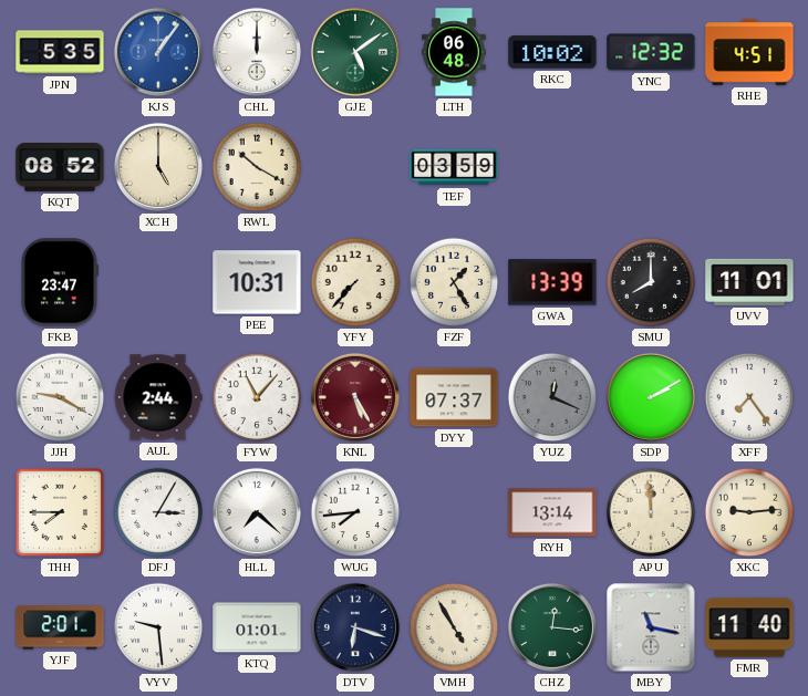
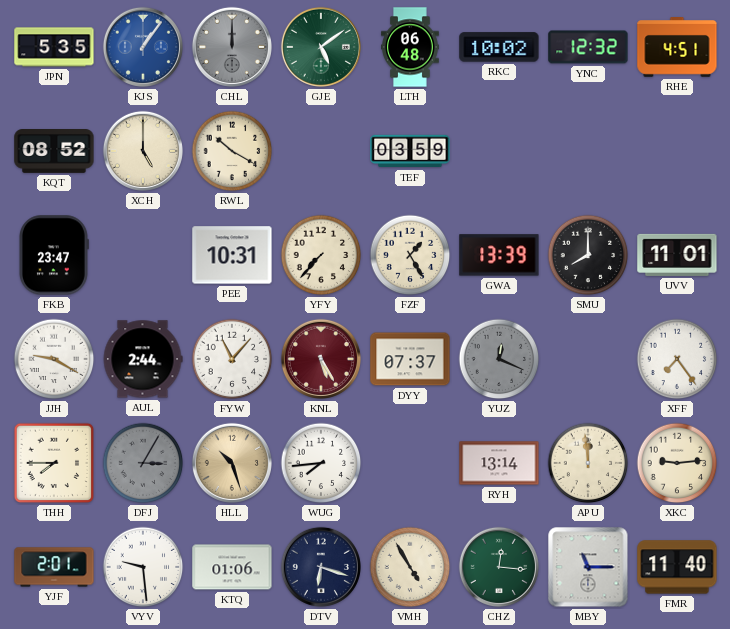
CHL dial: white -> grey (232, 47)
SDP: 2:10 -> none (651, 397)
DFJ dial: white -> grey (143, 463)
HLL: 7:22 -> 10:27 (232, 463)
HLL dial: white -> champagne (232, 463)
KTQ: 01:01 -> 01:06 (232, 567)
MBY: 11:17 -> 11:15 (588, 567)
